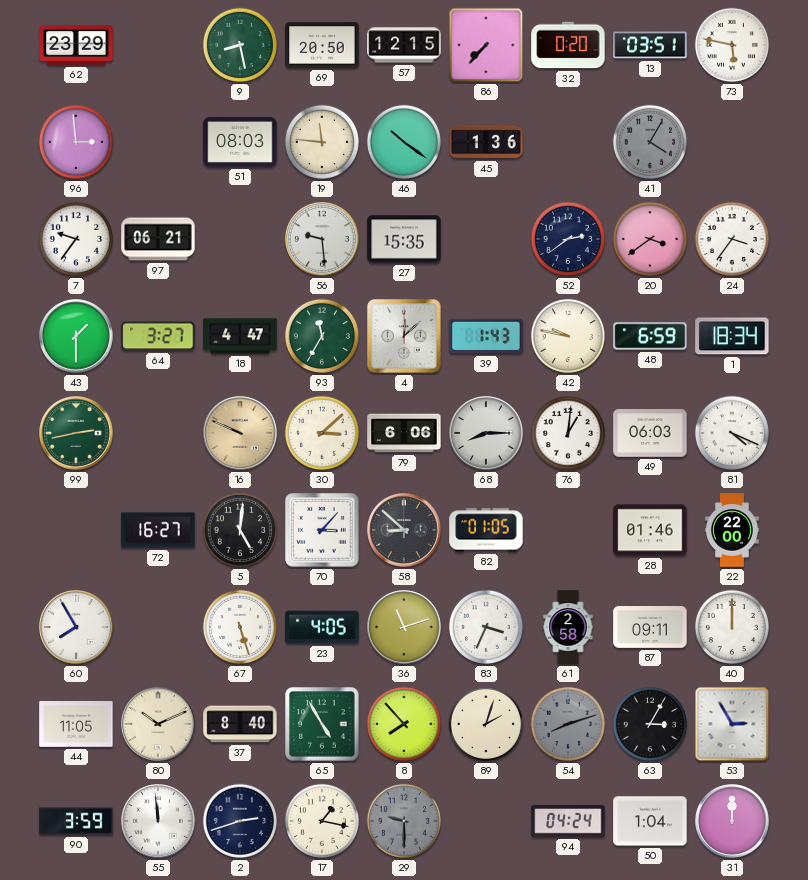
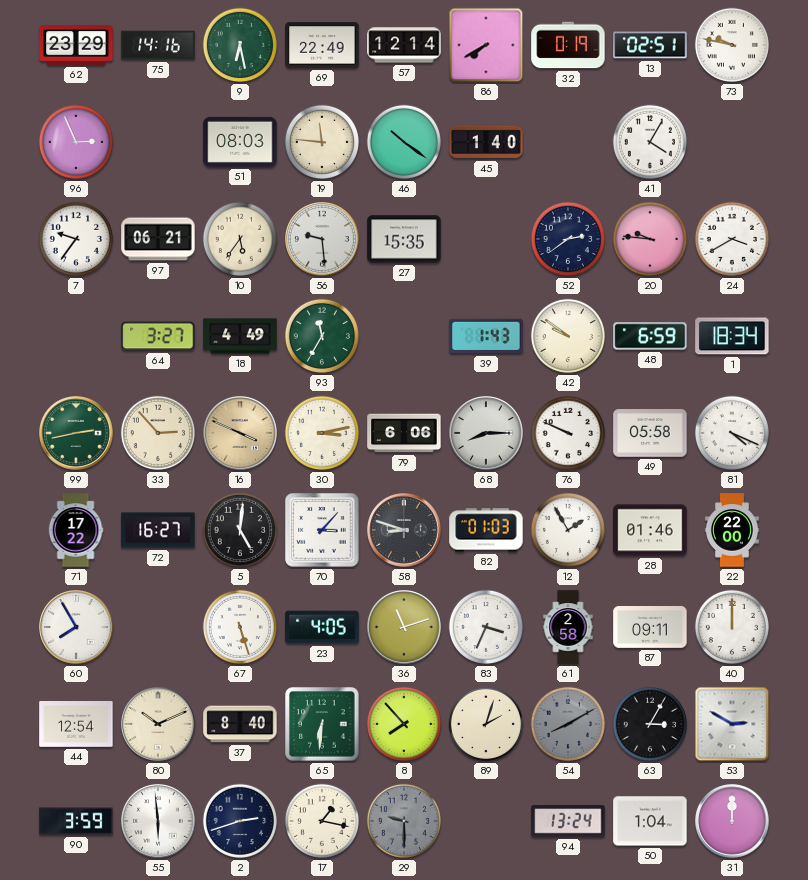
75: none -> 14:16 (158, 45)
9: 8:28 -> 6:28 (240, 45)
69: 20:50 -> 22:49 (322, 45)
57: 12:15 -> 12:14 (404, 45)
86: 7:37 -> 7:40 (486, 45)
32: 0:20 -> 0:19 (568, 45)
13: 03:51 -> 02:51 (650, 45)
73: 5:47 -> 9:47 (732, 45)
96: 2:59 -> 2:56 (76, 142)
45: 1:36 -> 1:40 (486, 142)
41 dial: grey -> white (650, 142)
10: none -> 5:36 (240, 239)
20: 3:39 -> 9:46 (650, 239)
24: 3:36 -> 3:40 (732, 239)
43: 1:30 -> none (76, 336)
18: 4:47 -> 4:49 (240, 336)
4: 12:08 -> none (404, 336)
42: 9:47 -> 9:51 (568, 336)
33: none -> 2:53 (158, 433)
16: 9:49 -> 3:49 (240, 433)
30: 3:08 -> 3:13 (322, 433)
76: 1:01 -> 9:49 (568, 433)
49: 06:03 -> 05:58 (650, 433)
71: none -> 17:22 (76, 530)
58: 8:52 -> 8:48 (404, 530)
82: 01:05 -> 01:03 (486, 530)
12: none -> 1:55 (568, 530)
44: 11:05 -> 12:54 (76, 725)
65: 4:55 -> 6:31 (322, 724)
54: 8:12 -> 8:10 (568, 724)
53: 2:55 -> 2:50 (732, 724)
55: 11:59 -> 5:59 (158, 821)
94: 04:24 -> 13:24 (568, 821)
